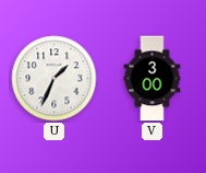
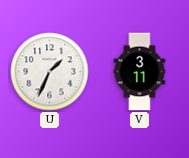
V: 3:00 -> 3:11 (140, 72)
